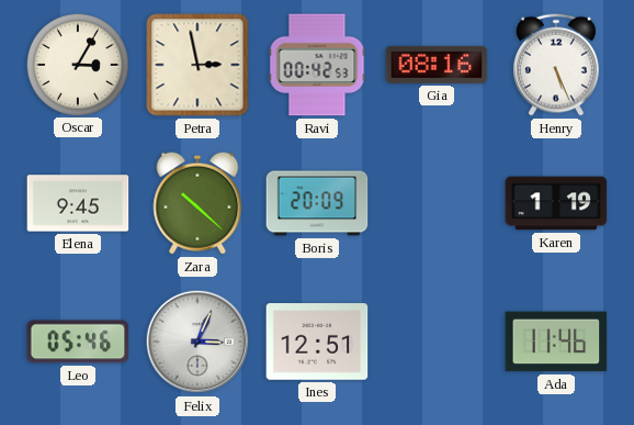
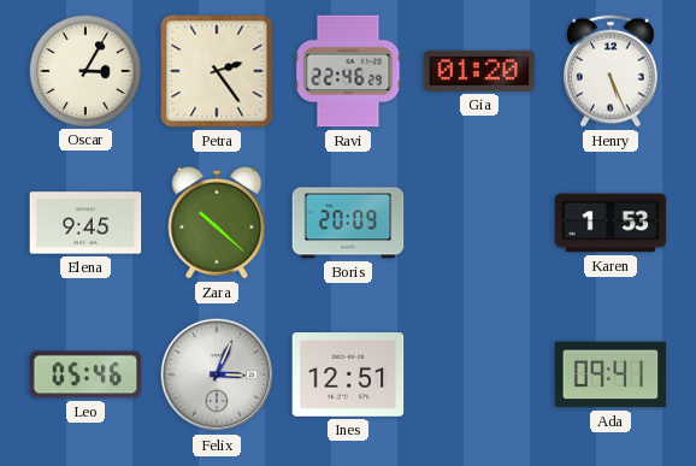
Petra: 2:58 -> 2:24 (217, 71)
Ravi: 00:42 -> 22:46 (348, 71)
Gia: 08:16 -> 01:20 (479, 71)
Karen: 1:19 -> 1:53 (611, 223)
Ada: 11:46 -> 09:41 (611, 374)
